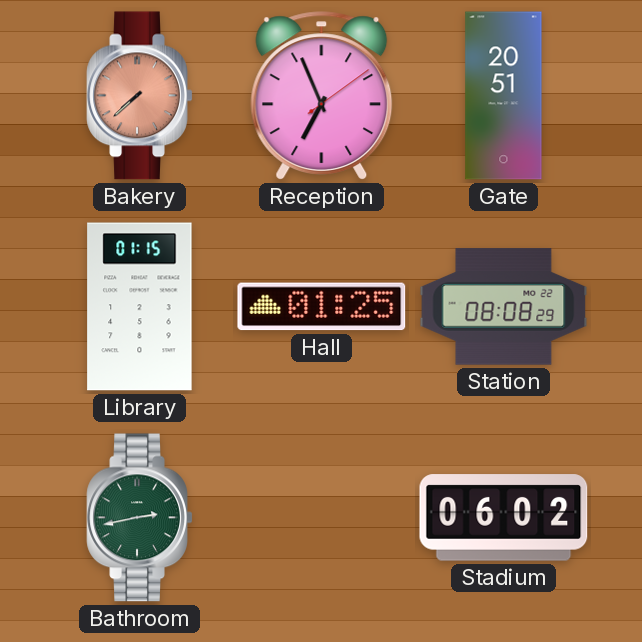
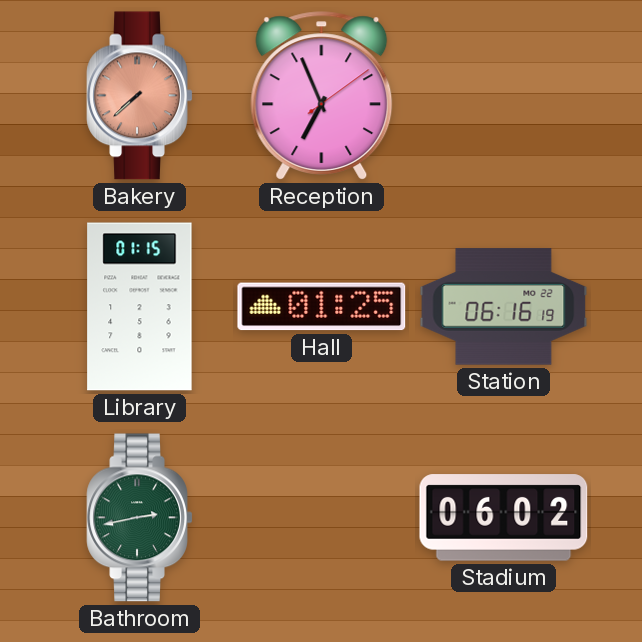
Gate: 20:51 -> none (504, 96)
Station: 08:08 -> 06:16 (504, 307)
